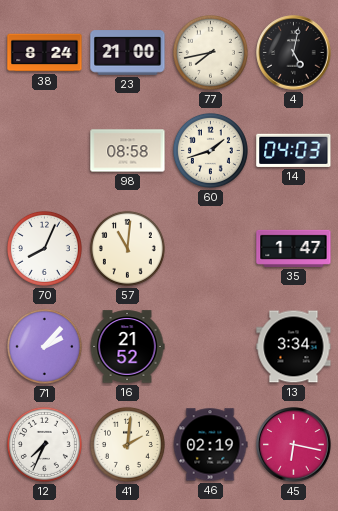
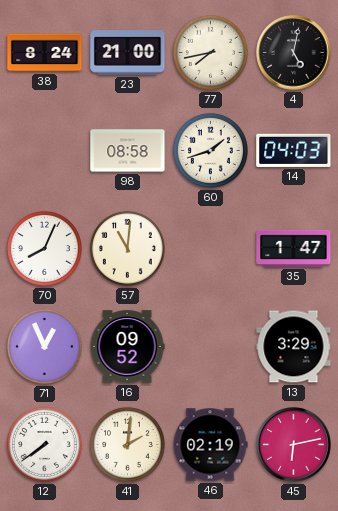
71: 2:07 -> 12:56 (44, 346)
16: 21:52 -> 09:52 (127, 347)
13: 3:34 -> 3:29 (294, 347)
12: 7:34 -> 7:39 (44, 444)
45: 6:17 -> 6:13 (294, 445)
